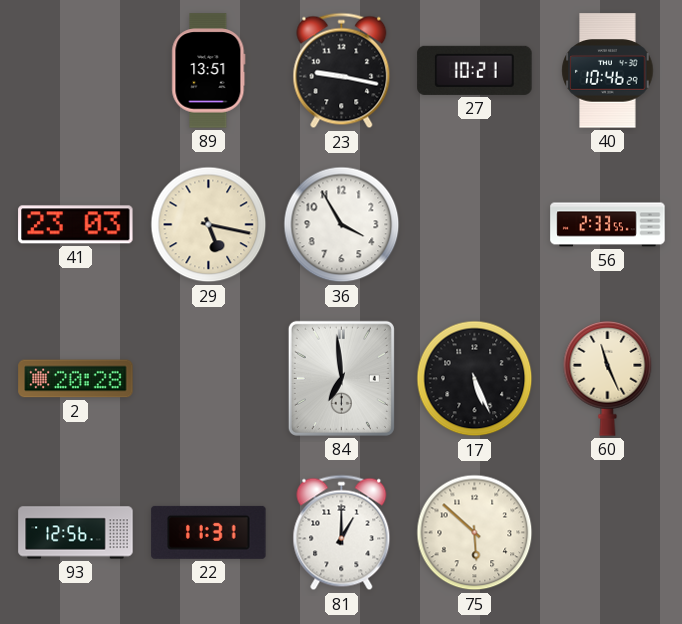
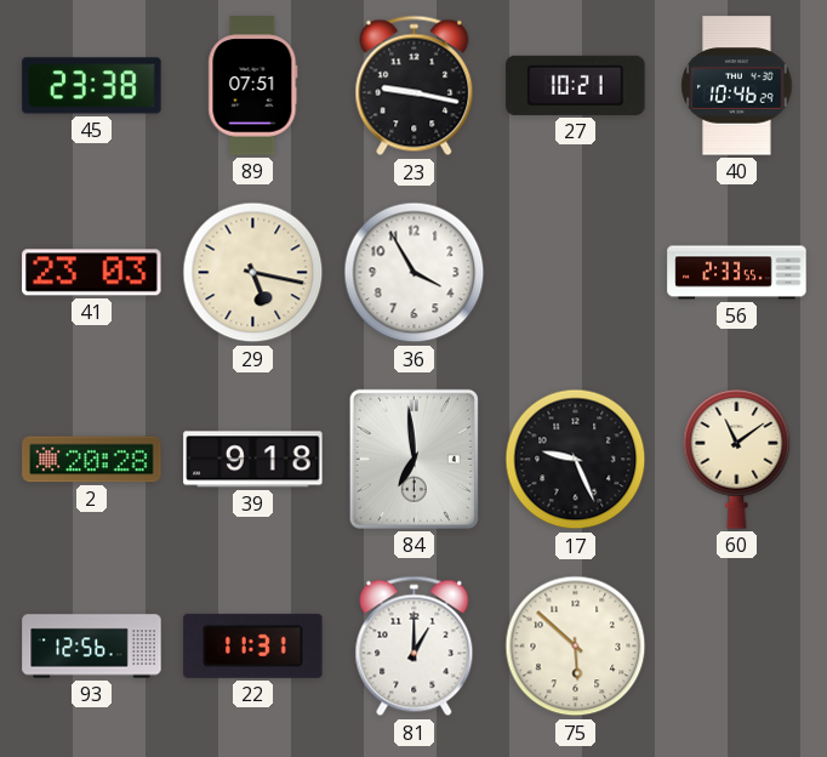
45: none -> 23:38 (92, 86)
89: 13:51 -> 07:51 (253, 86)
39: none -> 9:18 (253, 460)
17: 5:26 -> 9:26 (576, 460)
60: 11:26 -> 11:09 (737, 459)
